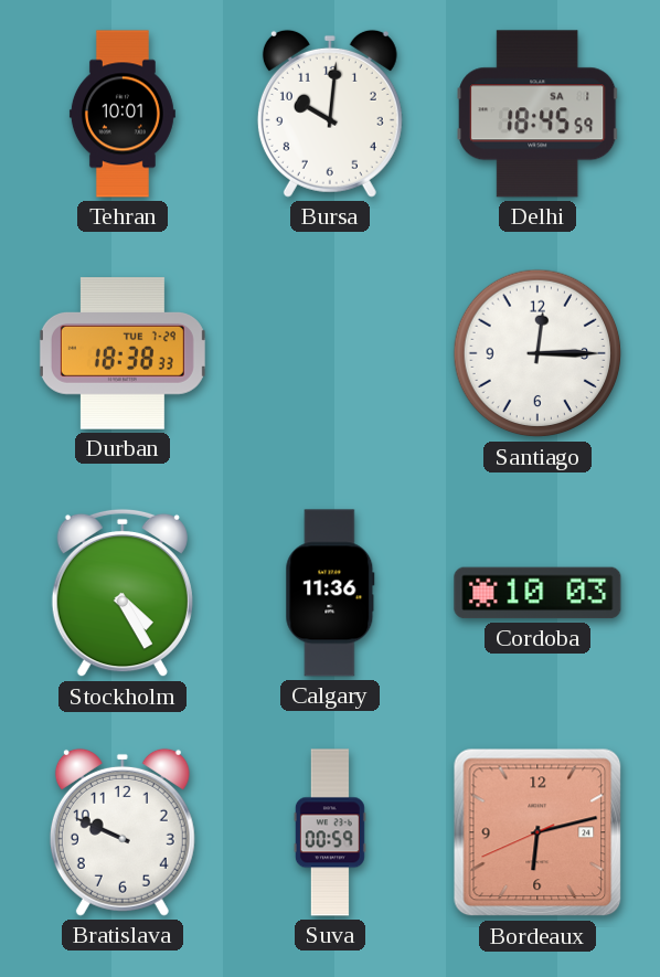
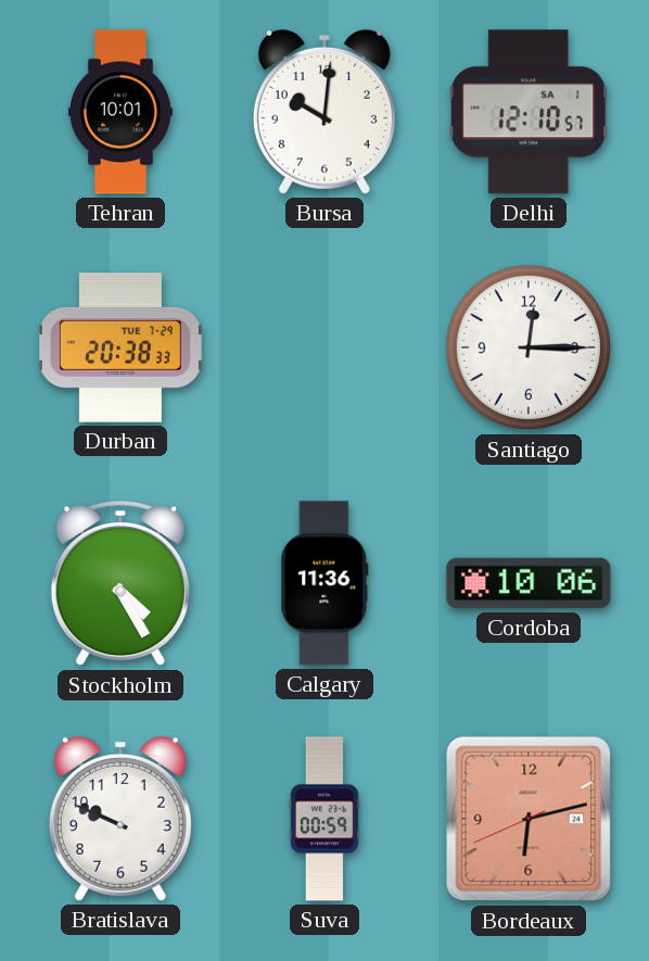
Delhi: 18:45 -> 12:10 (529, 112)
Durban: 18:38 -> 20:38 (120, 347)
Cordoba: 10:03 -> 10:06 (529, 583)
